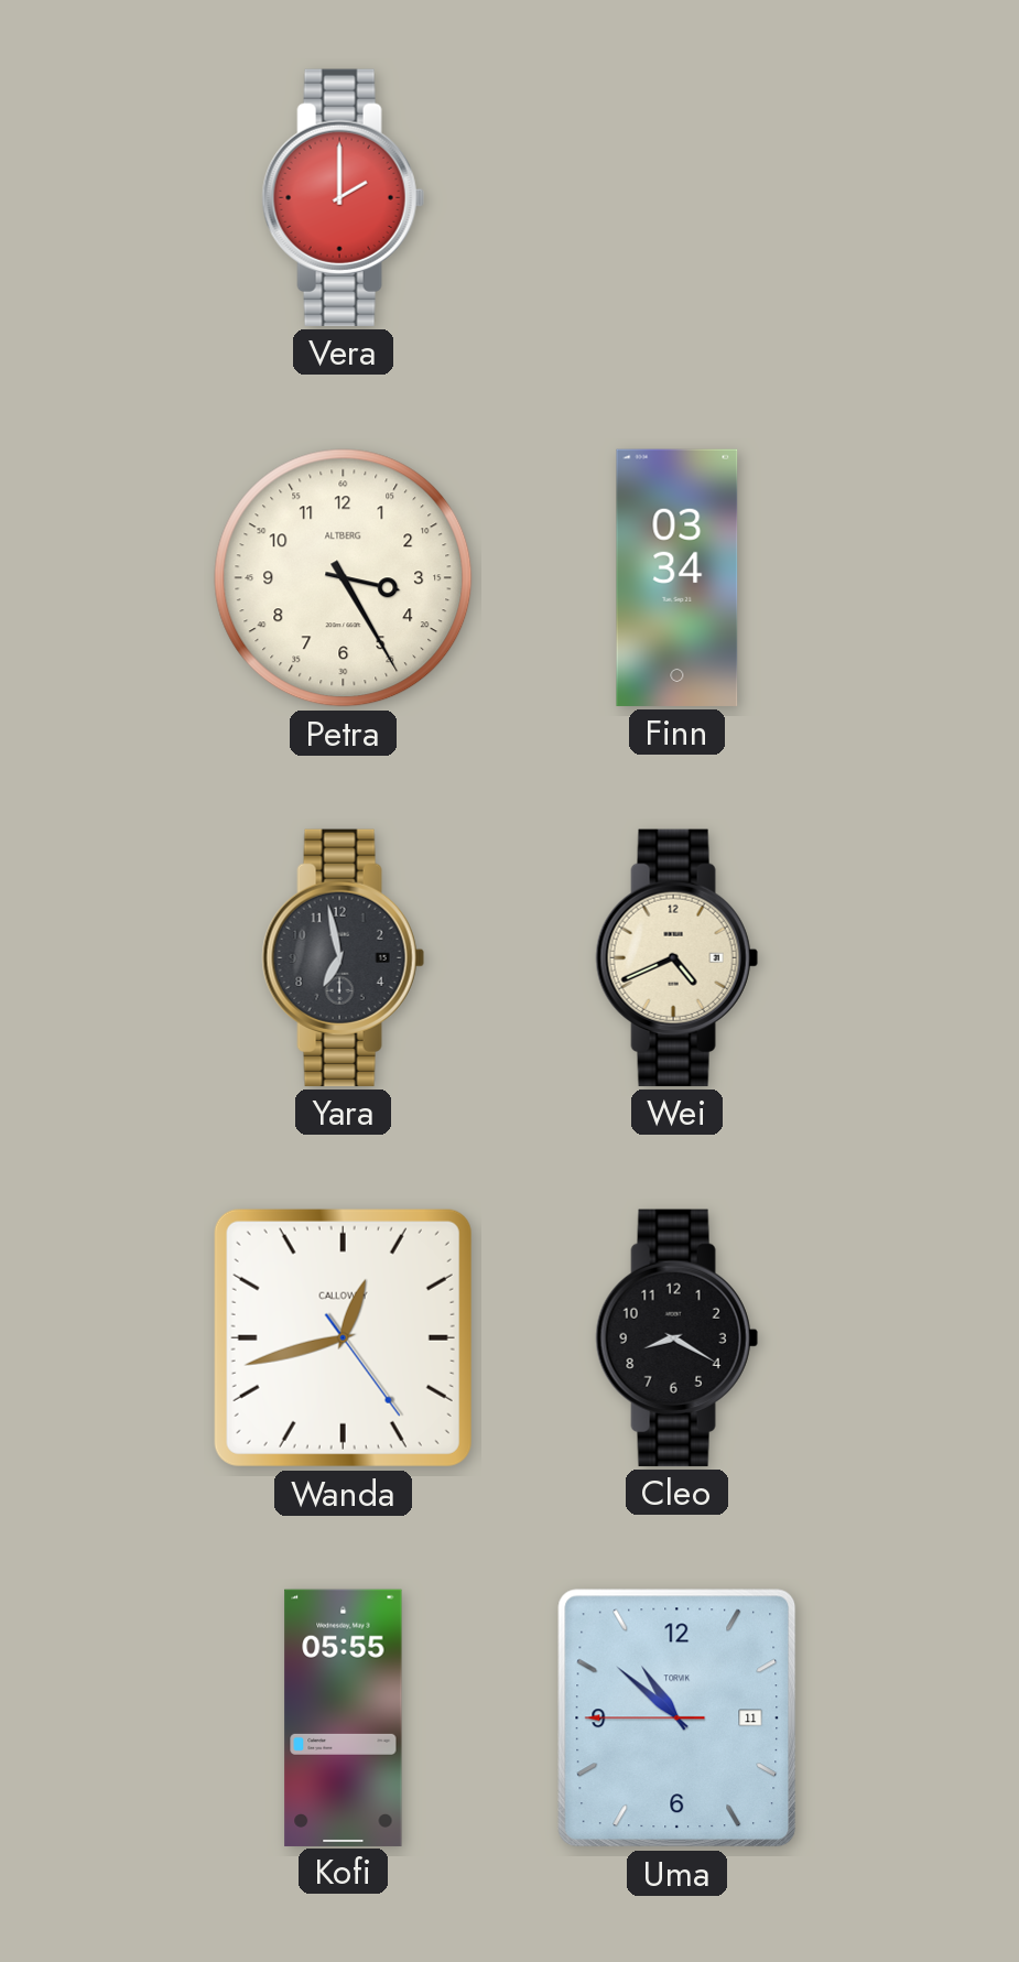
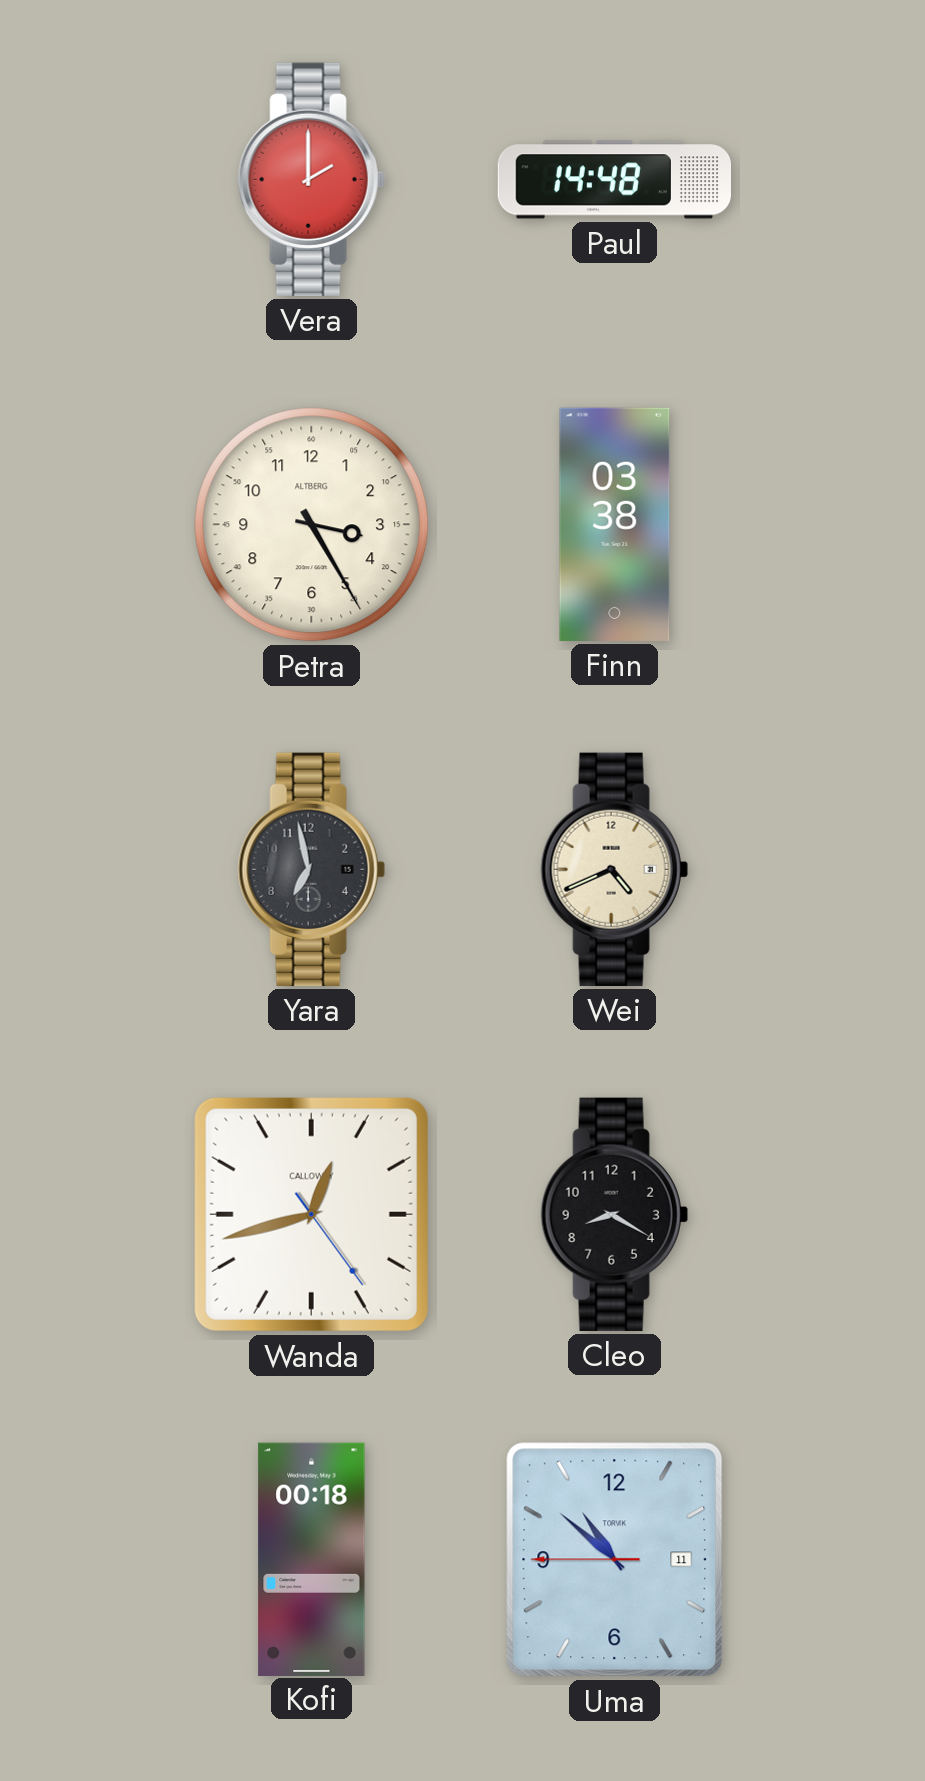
Paul: none -> 14:48 (614, 180)
Finn: 03:34 -> 03:38 (615, 524)
Kofi: 05:55 -> 00:18 (312, 1559)
